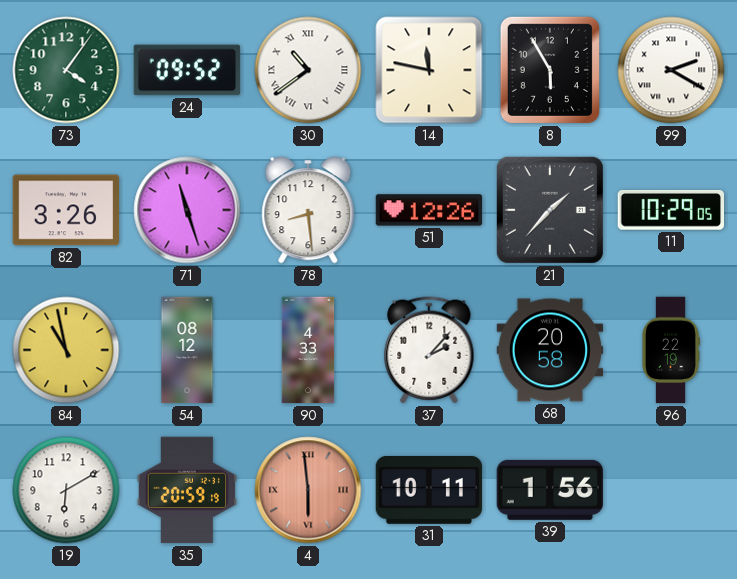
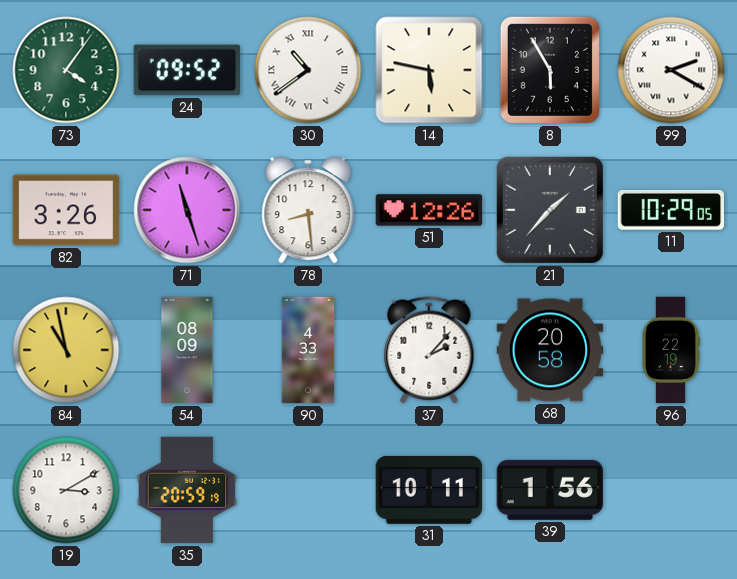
14: 11:47 -> 5:47 (429, 70)
54: 08:12 -> 08:09 (187, 350)
19: 6:10 -> 3:10 (66, 490)
4: 5:59 -> none (308, 490)
